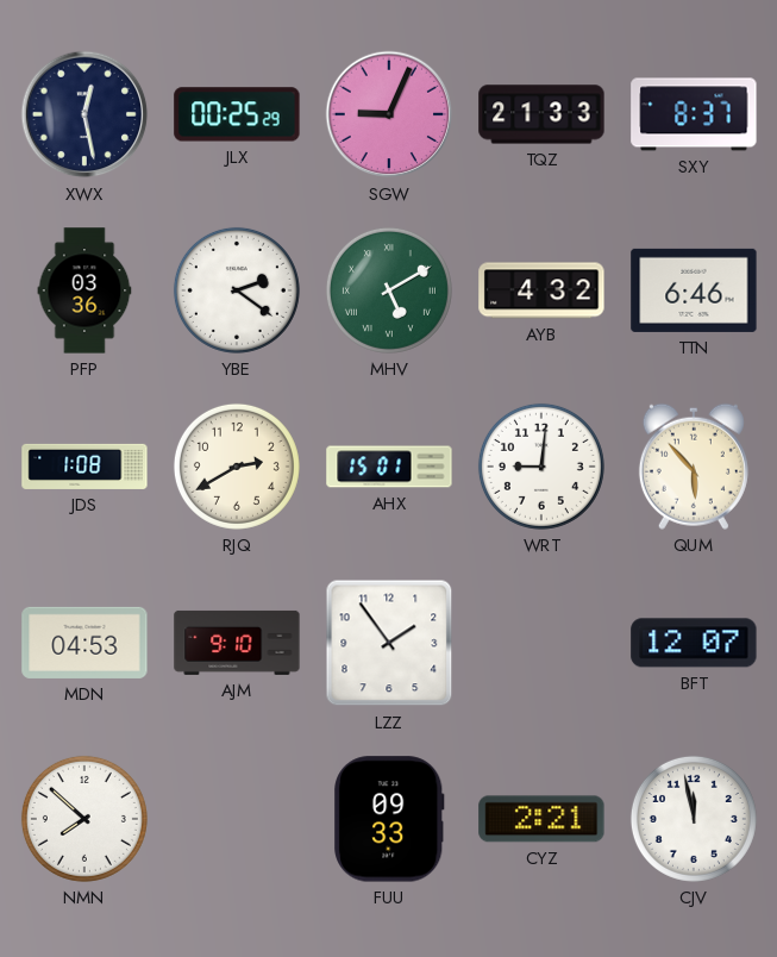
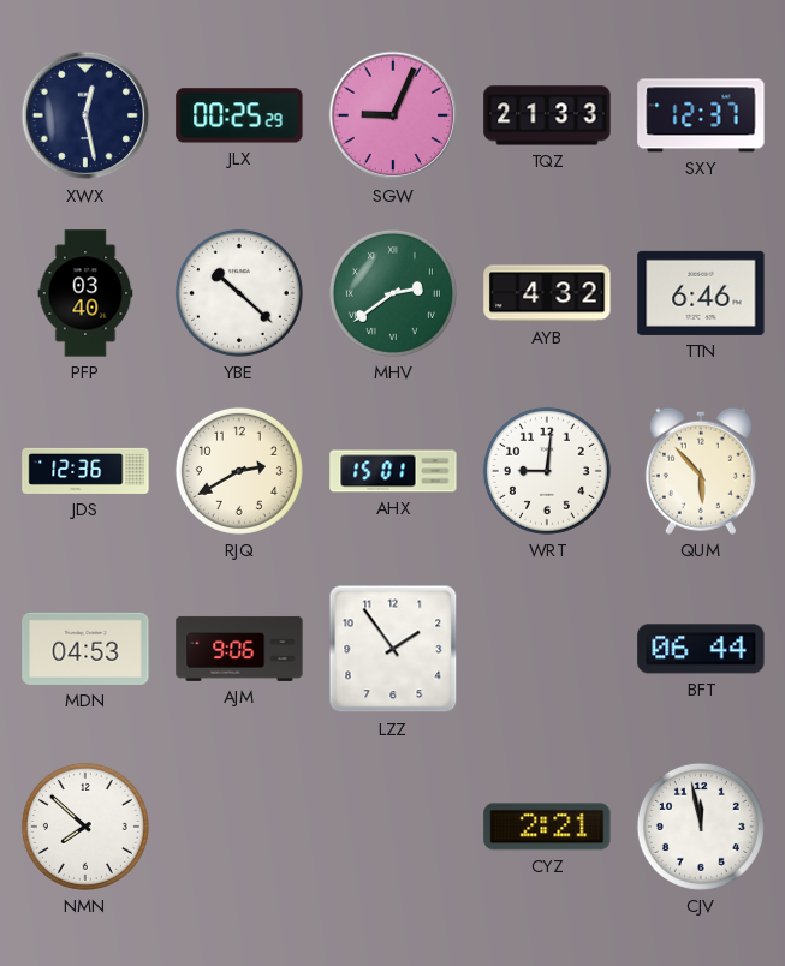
SXY: 8:37 -> 12:37 (701, 115)
PFP: 03:36 -> 03:40 (85, 293)
YBE: 2:21 -> 10:22 (239, 293)
MHV: 5:10 -> 2:39 (393, 293)
JDS: 1:08 -> 12:36 (85, 471)
AJM: 9:10 -> 9:06 (239, 649)
BFT: 12:07 -> 06:44 (701, 649)
FUU: 09:33 -> none (389, 819)
